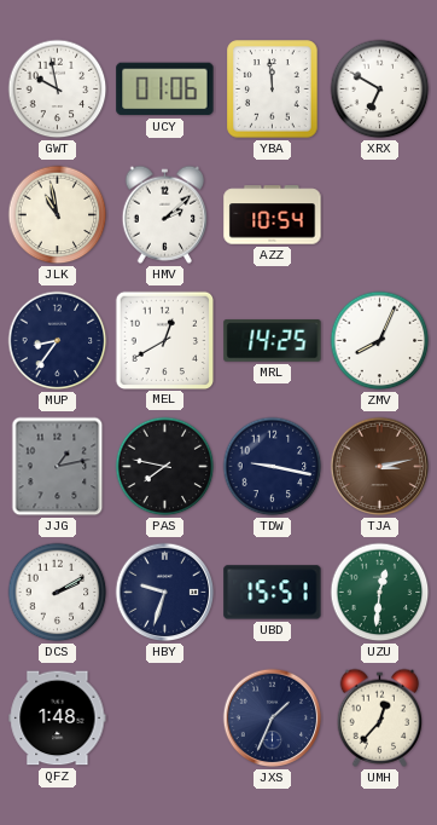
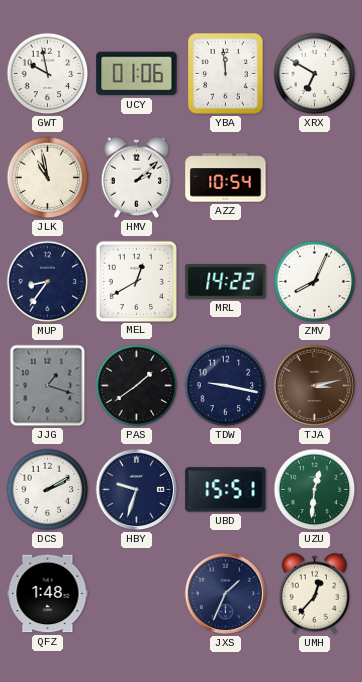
MRL: 14:25 -> 14:22 (226, 282)
JJG: 1:13 -> 1:18 (48, 386)
PAS: 7:47 -> 1:39 (137, 386)
